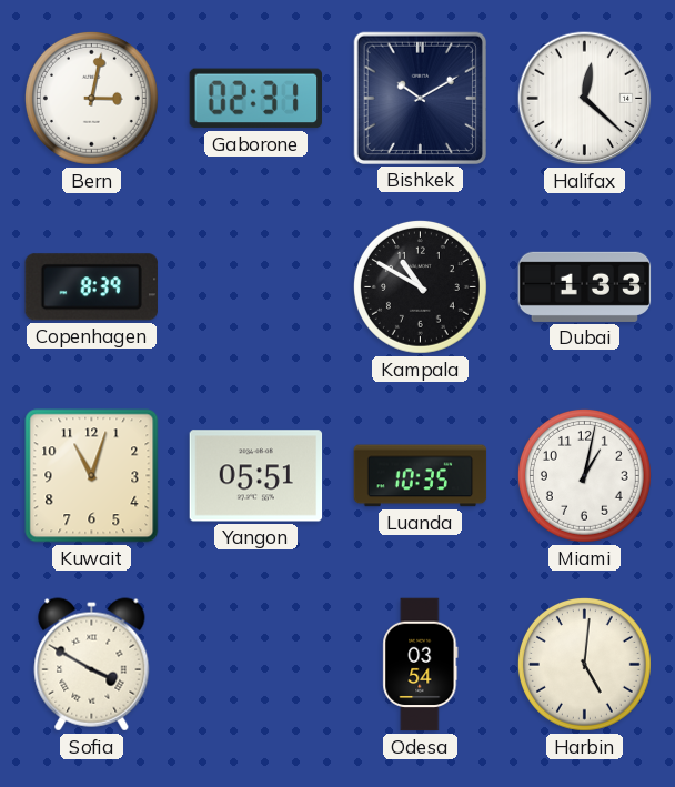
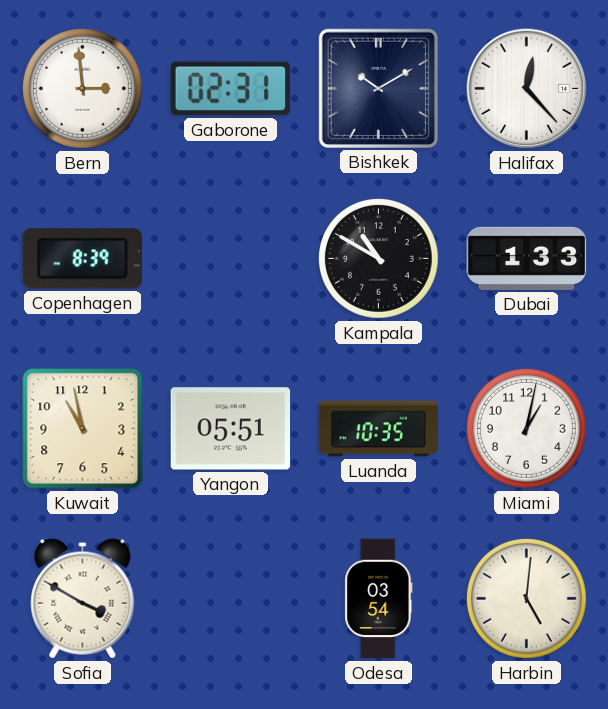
Bern: 3:02 -> 2:59 (82, 88)
Halifax: 12:22 -> 12:23 (527, 89)
Kuwait: 11:03 -> 10:58 (83, 429)
